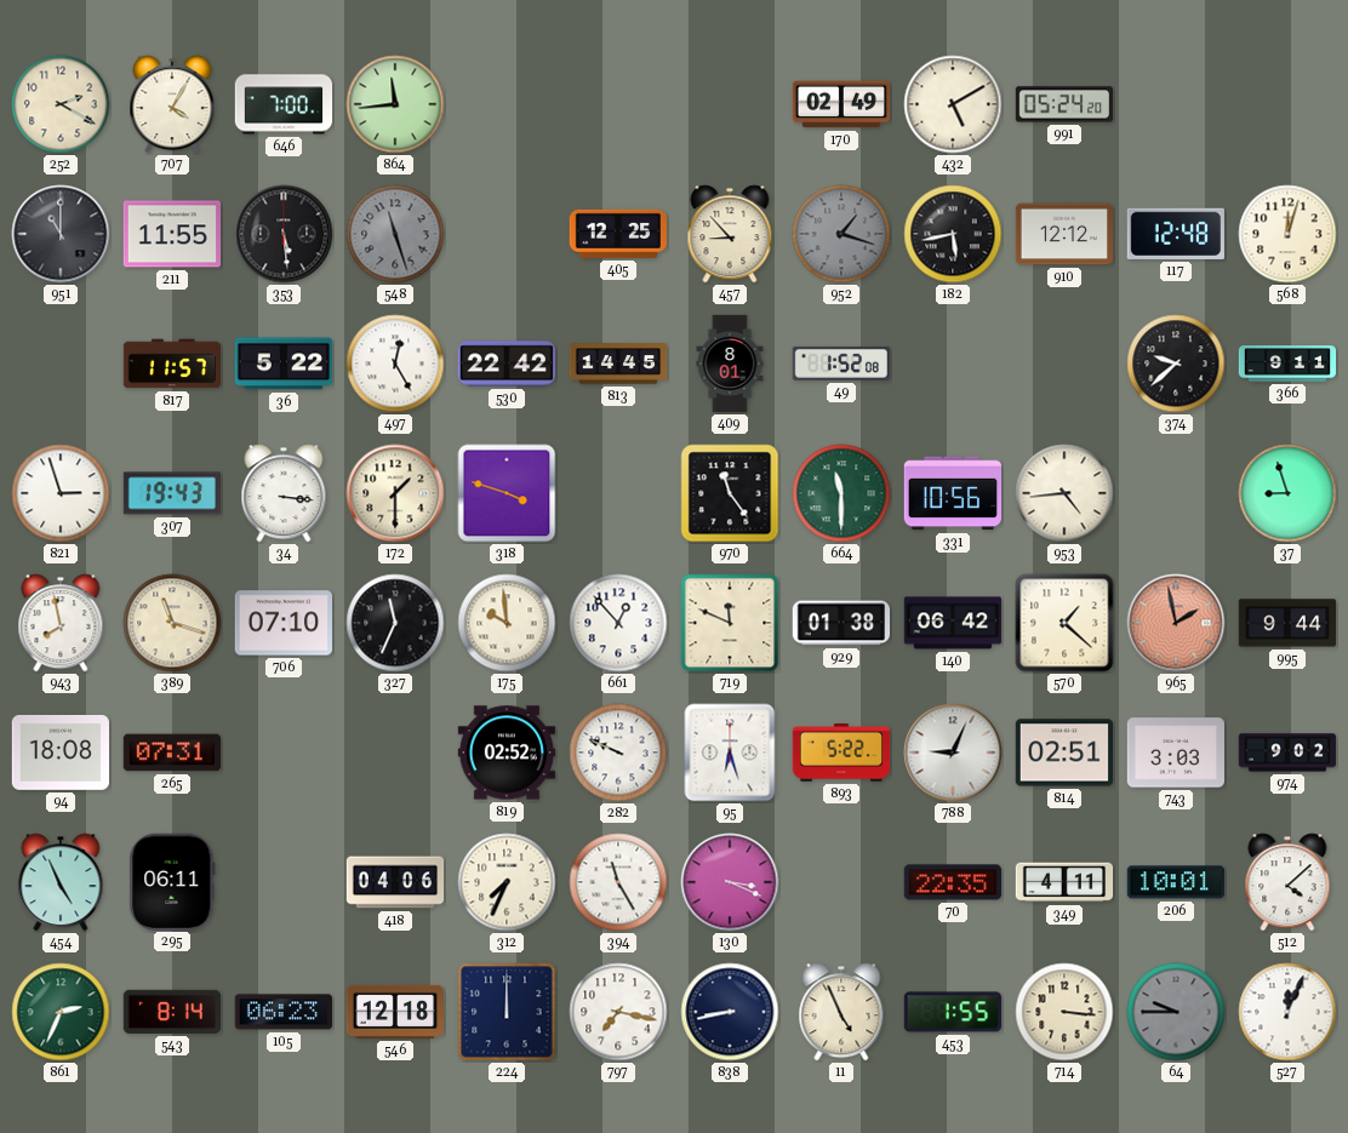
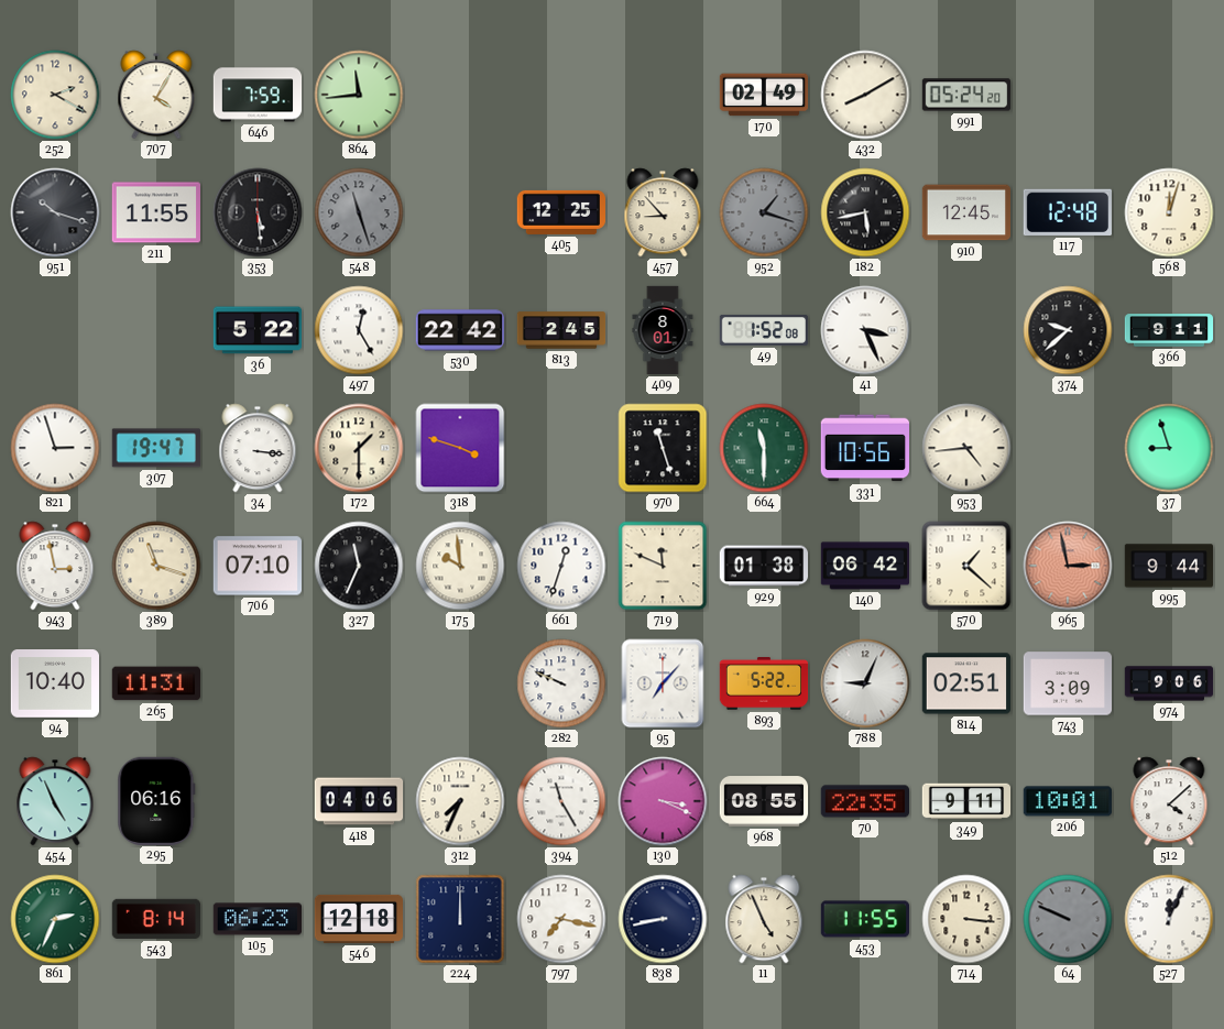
646: 7:00 -> 7:59 (258, 95)
432: 5:10 -> 8:10 (865, 95)
951: 11:00 -> 10:18 (55, 212)
910: 12:12 -> 12:45 (965, 212)
817: 11:57 -> none (172, 364)
813: 14:45 -> 2:45 (561, 330)
41: none -> 3:26 (865, 330)
307: 19:43 -> 19:47 (155, 448)
970: 11:24 -> 11:27 (663, 448)
943: 7:58 -> 2:58 (55, 566)
661: 12:53 -> 12:33 (561, 566)
965: 1:58 -> 2:58 (1068, 566)
94: 18:08 -> 10:40 (54, 685)
265: 07:31 -> 11:31 (155, 683)
819: 02:52 -> none (505, 753)
95: 6:27 -> 7:07 (663, 683)
743: 3:03 -> 3:09 (1067, 683)
974: 9:02 -> 9:06 (1169, 683)
295: 06:11 -> 06:16 (156, 800)
968: none -> 08:55 (764, 801)
349: 4:11 -> 9:11 (966, 801)
453: 1:55 -> 11:55 (864, 919)
64: 9:45 -> 9:49 (1068, 919)
